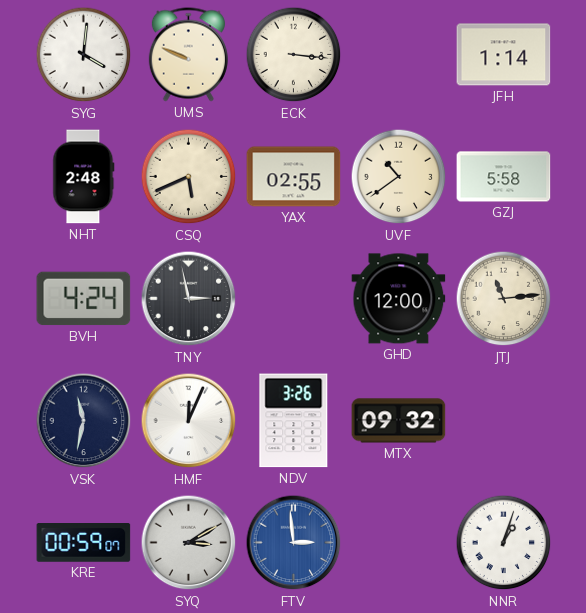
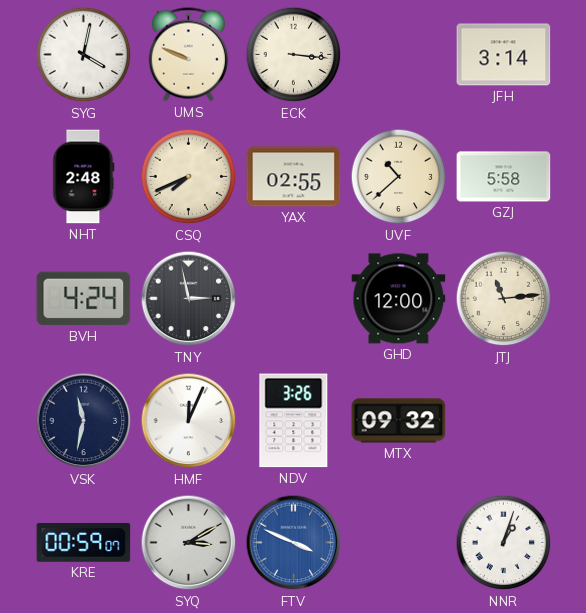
SYG: 4:01 -> 4:02 (84, 55)
JFH: 1:14 -> 3:14 (504, 55)
CSQ: 5:41 -> 7:41 (189, 177)
UVF: 10:39 -> 10:38 (399, 177)
FTV: 2:59 -> 3:49 (294, 543)
